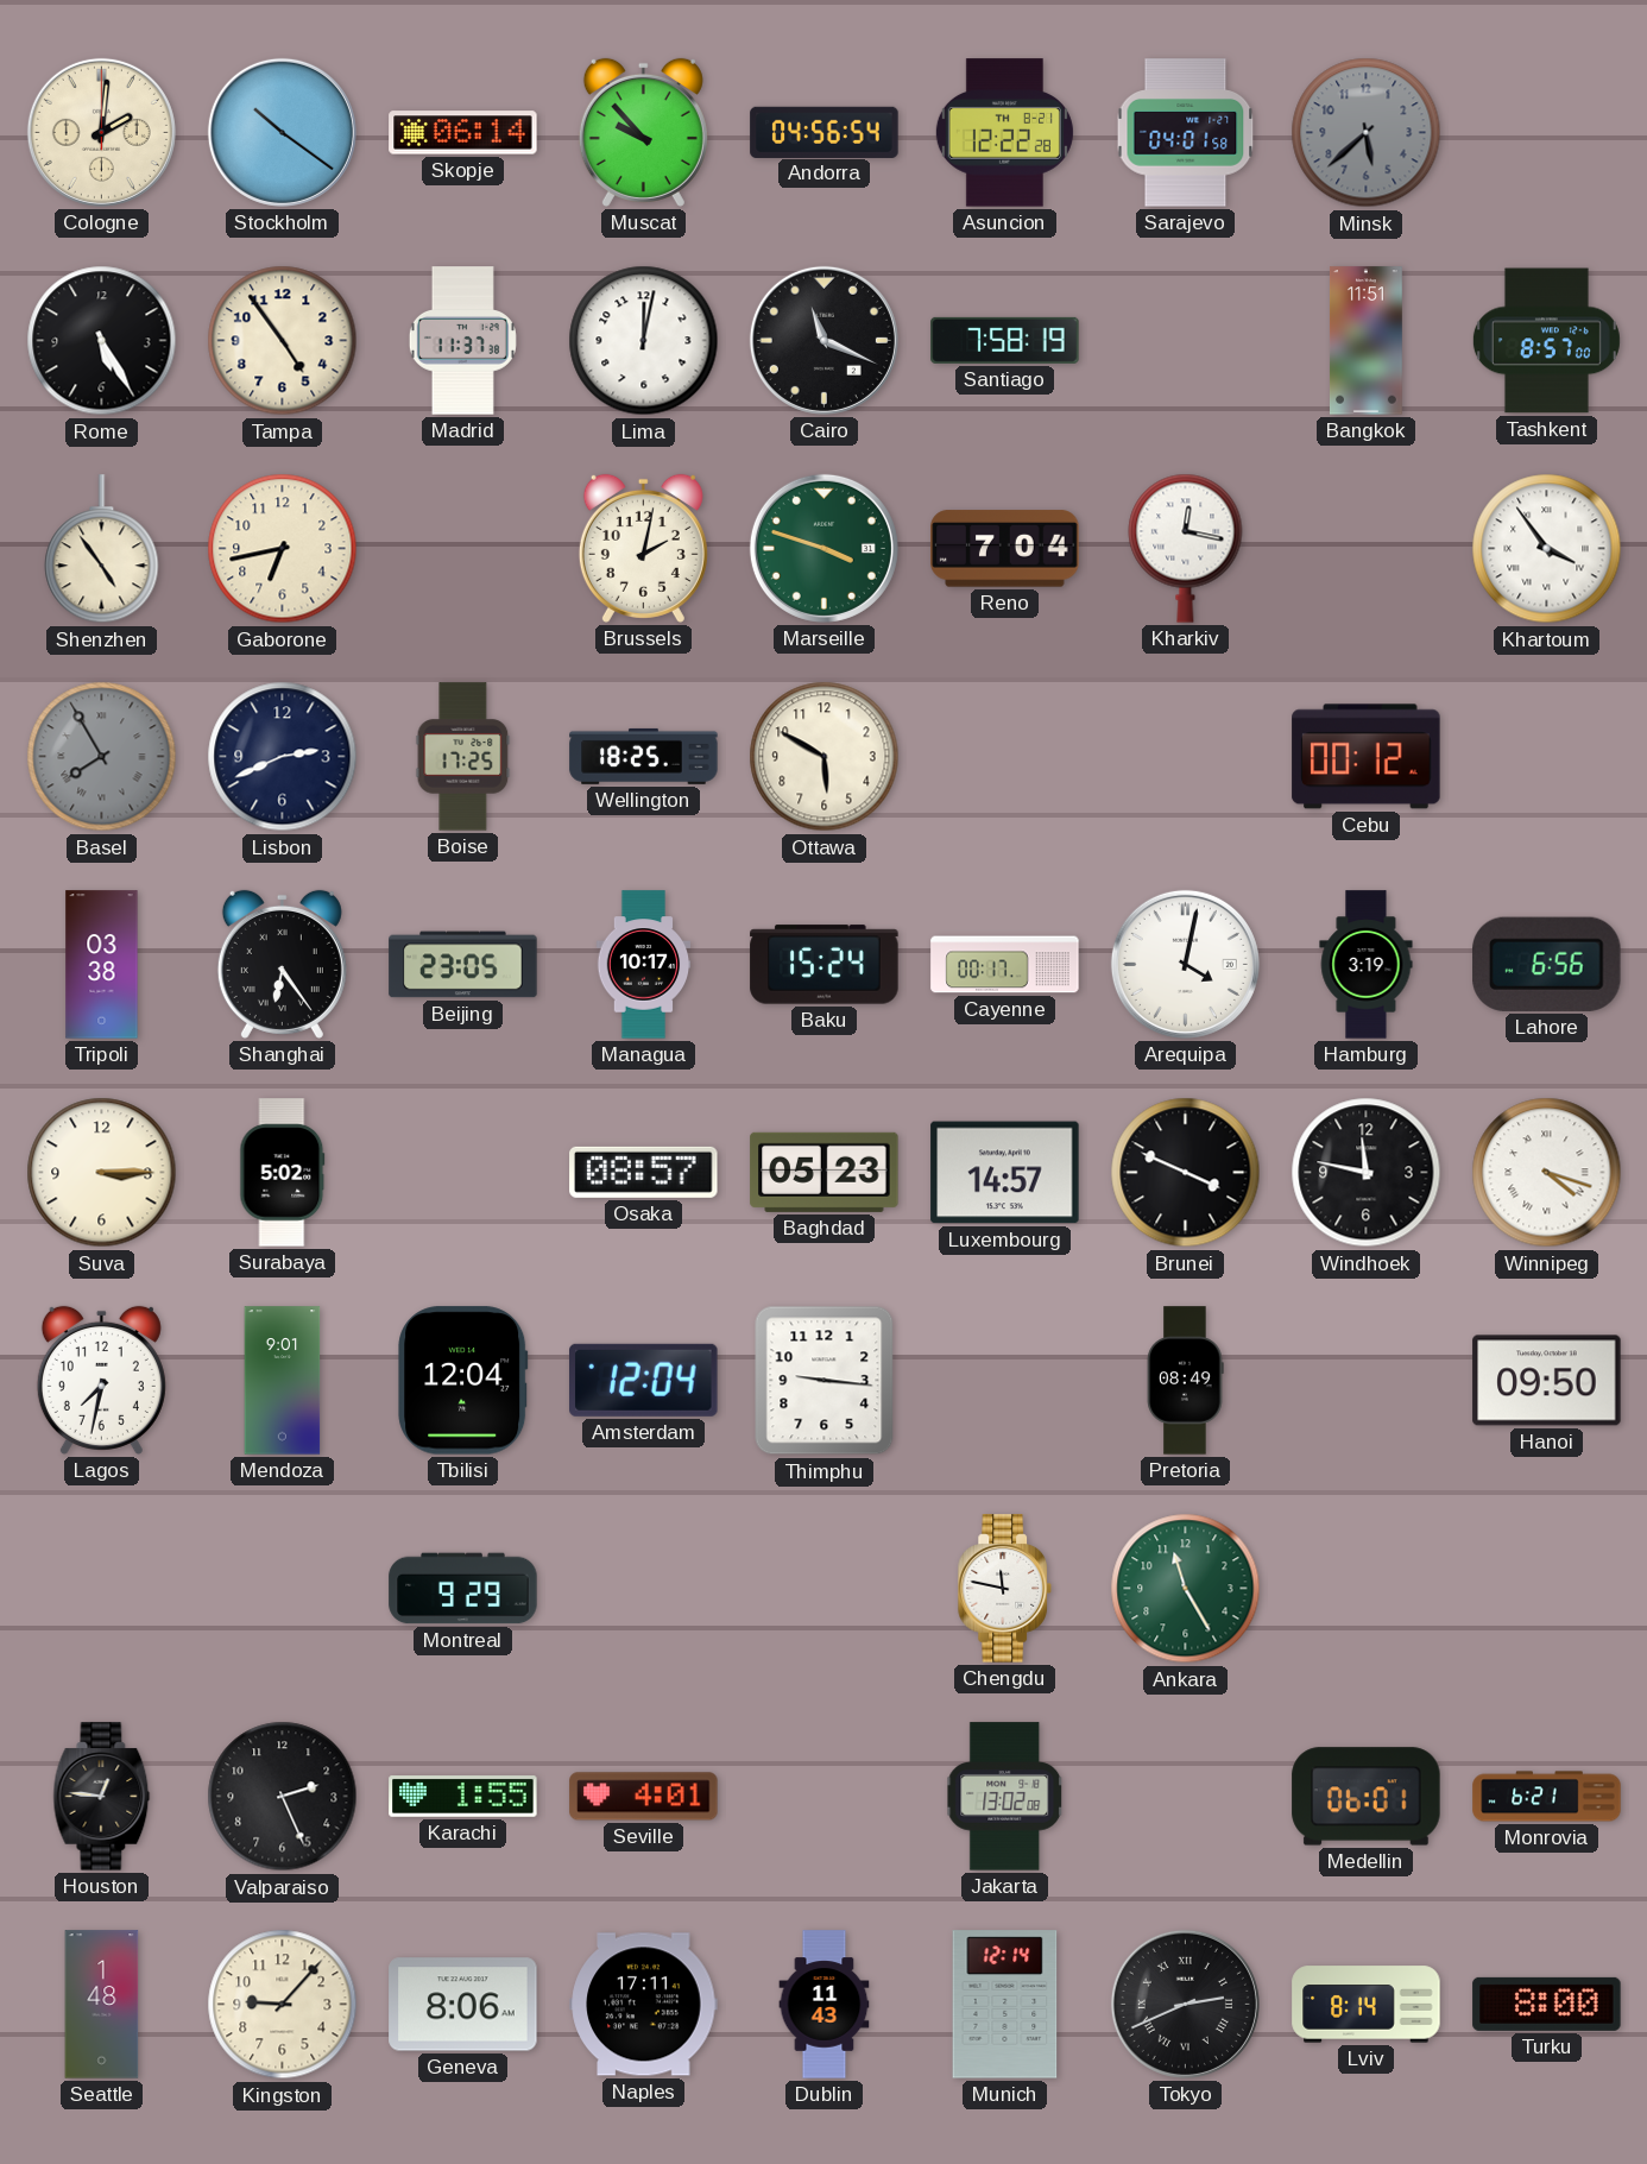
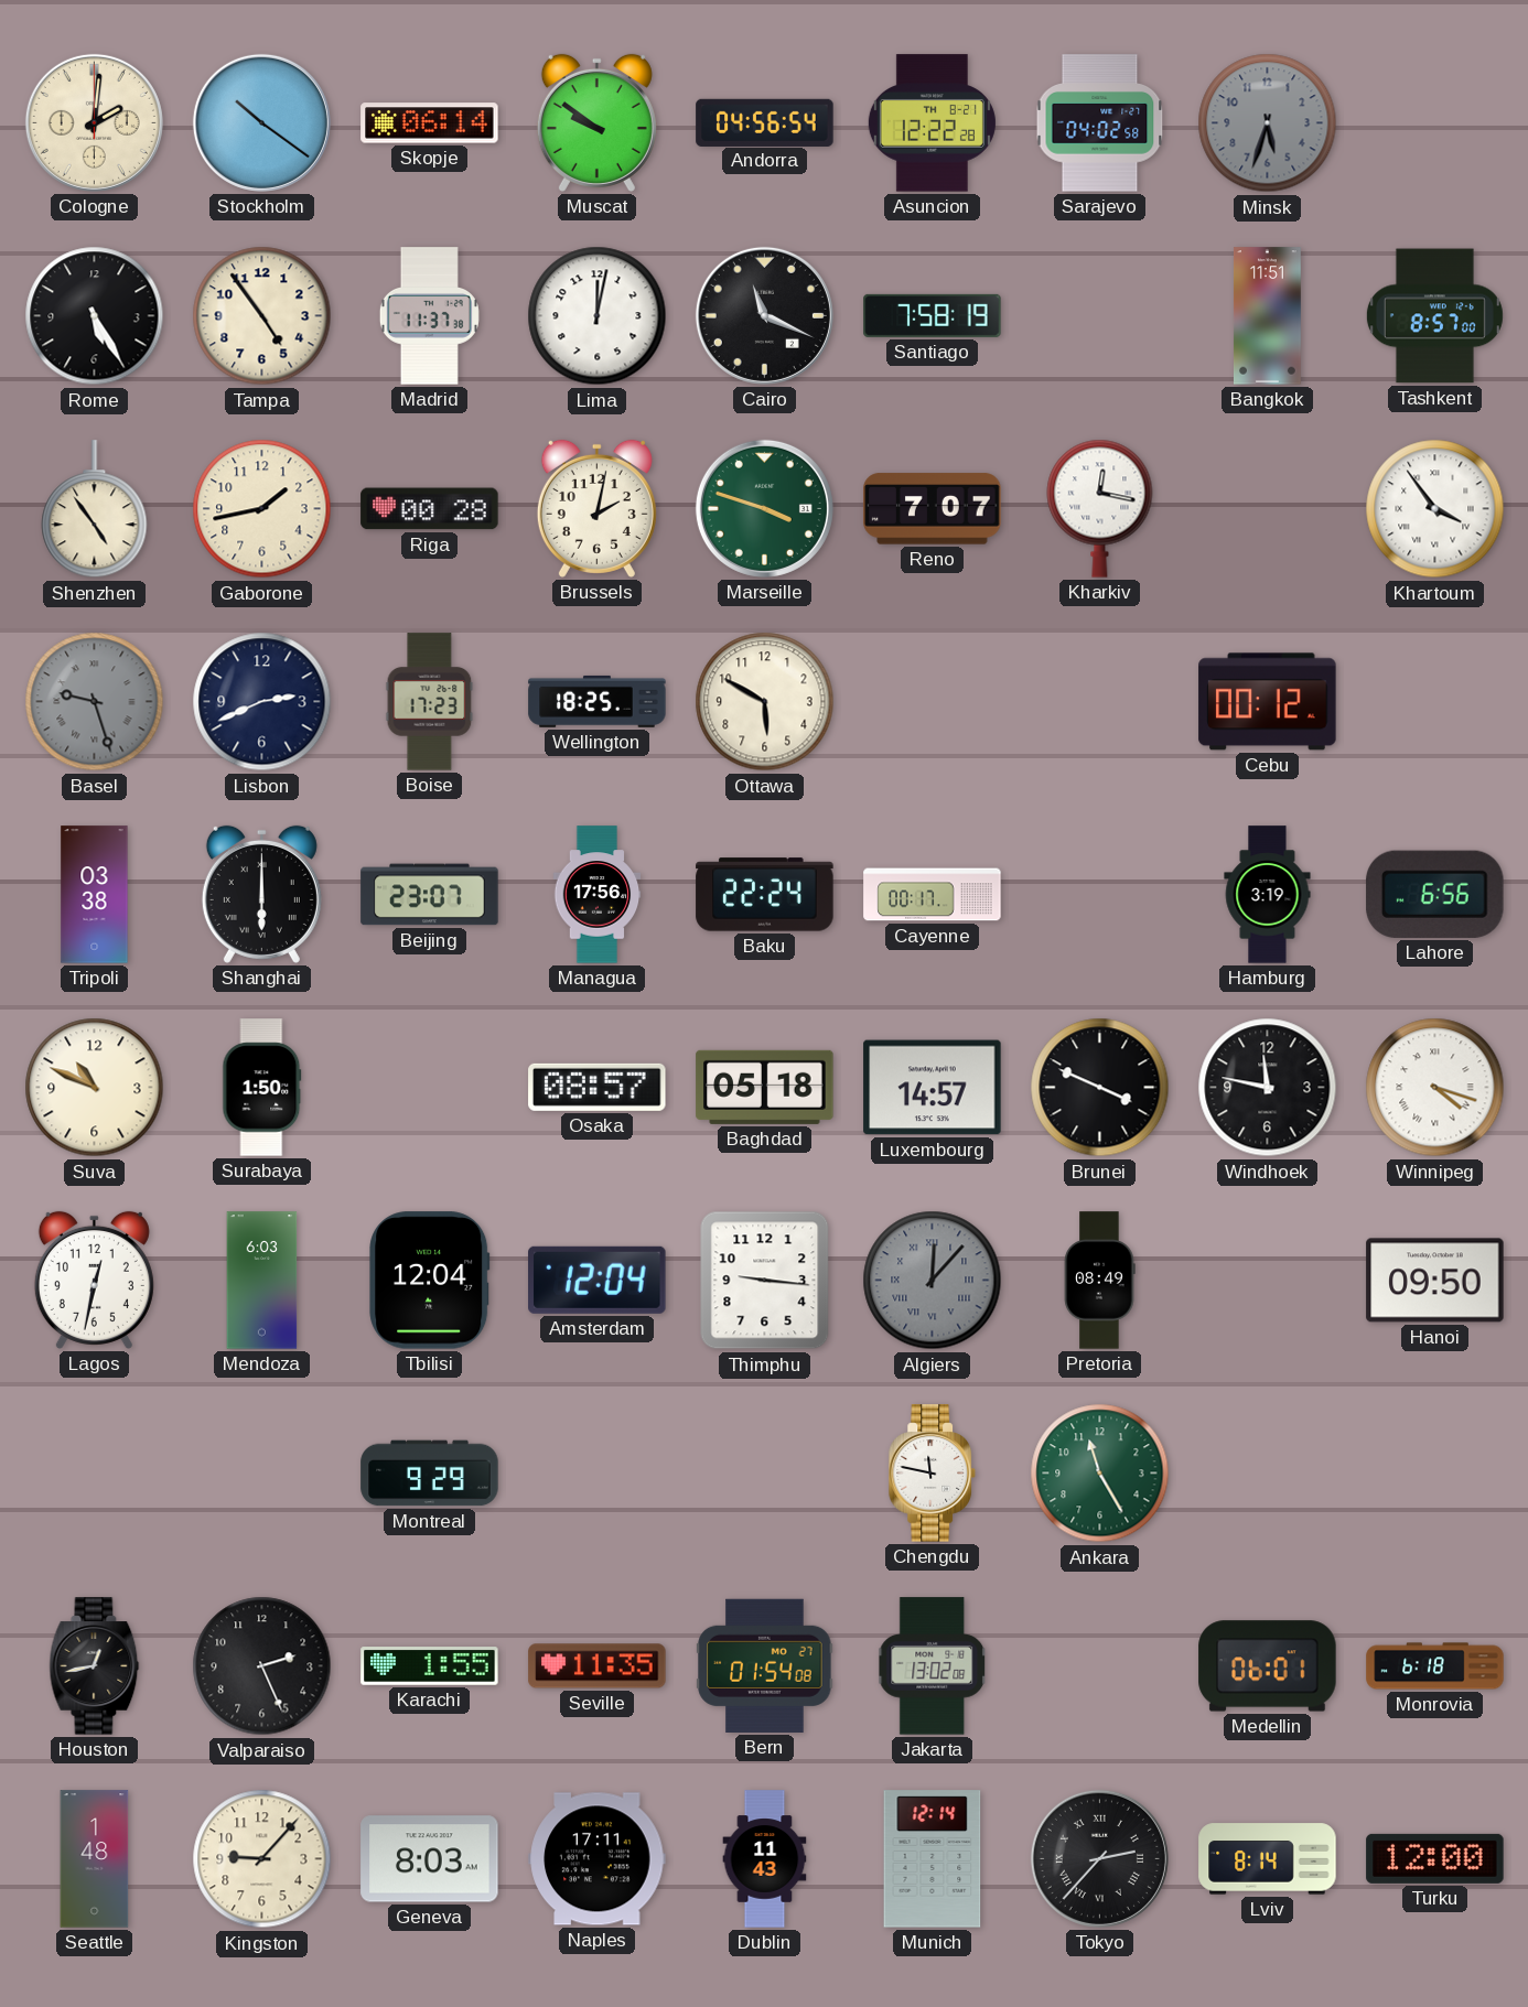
Muscat: 9:53 -> 9:51 (596, 122)
Sarajevo: 04:01 -> 04:02 (1100, 123)
Minsk: 5:38 -> 5:33 (1268, 123)
Gaborone: 6:43 -> 1:43 (262, 509)
Riga: none -> 00:28 (430, 509)
Reno: 7:04 -> 7:07 (933, 509)
Basel: 7:55 -> 9:27 (95, 702)
Boise: 17:25 -> 17:23 (430, 702)
Shanghai: 6:24 -> 6:00 (261, 894)
Beijing: 23:05 -> 23:07 (430, 895)
Managua: 10:17 -> 17:56 (598, 895)
Baku: 15:24 -> 22:24 (765, 895)
Arequipa: 4:02 -> none (1185, 964)
Suva: 3:15 -> 10:49 (95, 1088)
Surabaya: 5:02 -> 1:50 (262, 1088)
Baghdad: 05:23 -> 05:18 (765, 1087)
Lagos: 7:32 -> 12:32 (94, 1280)
Mendoza: 9:01 -> 6:03 (262, 1281)
Algiers: none -> 12:07 (933, 1281)
Houston: 12:46 -> 12:43 (95, 1666)
Seville: 4:01 -> 11:35 (598, 1666)
Bern: none -> 01:54 (765, 1665)
Monrovia: 6:21 -> 6:18 (1435, 1666)
Geneva: 8:06 -> 8:03 (430, 1859)
Tokyo: 2:41 -> 2:37 (1099, 1858)
Turku: 8:00 -> 12:00 (1435, 1858)
